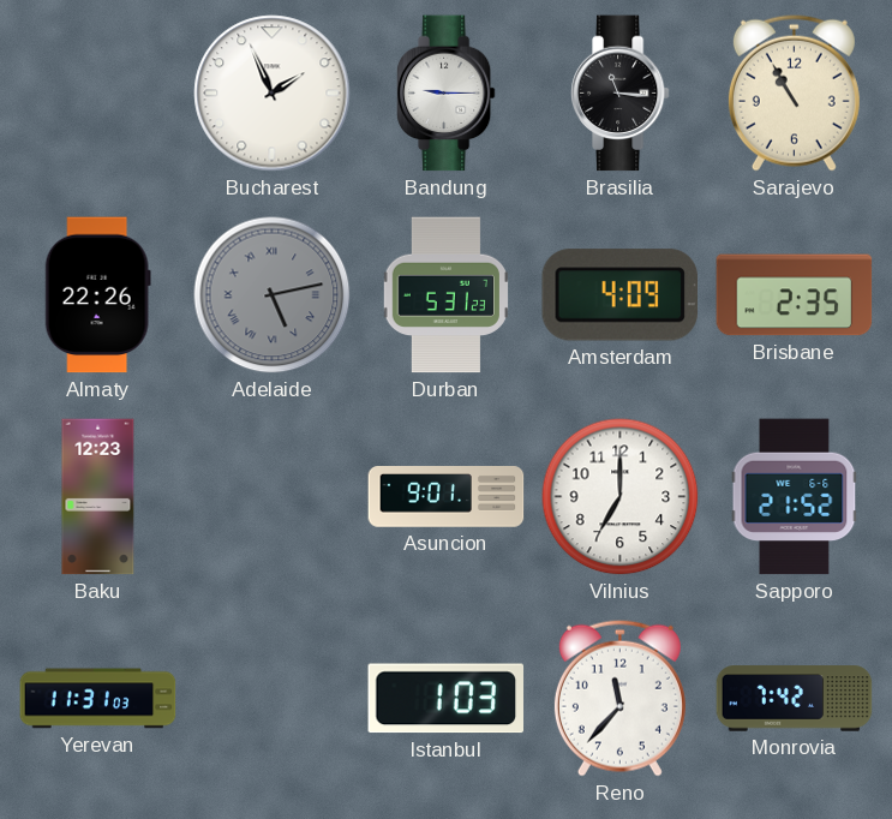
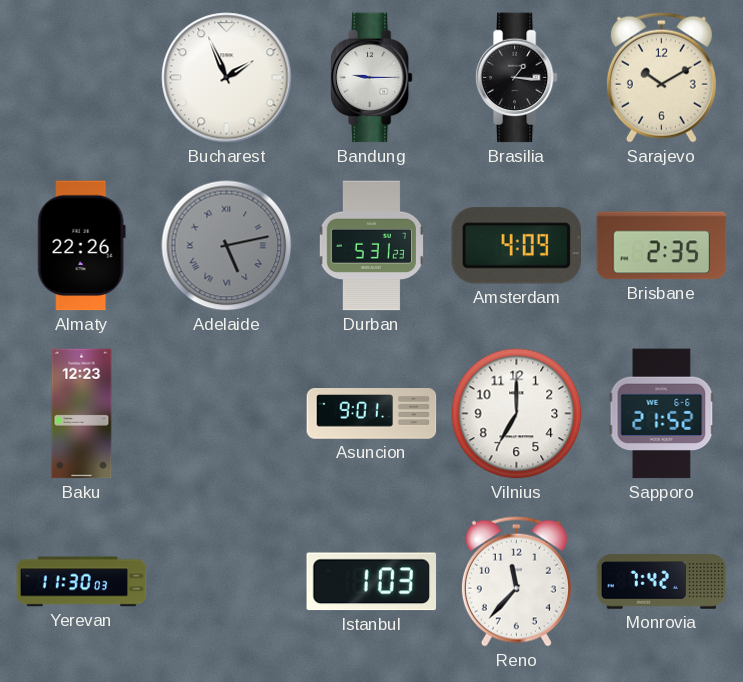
Brasilia: 11:16 -> 1:16 (516, 78)
Sarajevo: 10:55 -> 10:10 (661, 77)
Yerevan: 11:31 -> 11:30 (82, 582)
